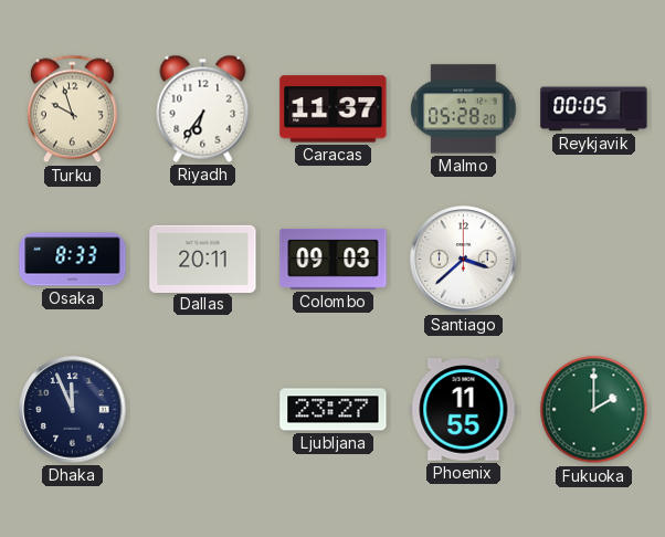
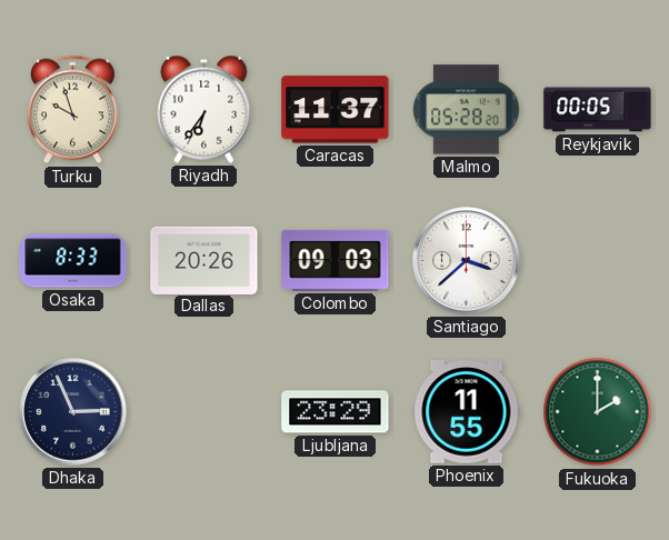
Dallas: 20:11 -> 20:26 (204, 260)
Dhaka: 11:56 -> 2:56 (73, 412)
Ljubljana: 23:27 -> 23:29 (336, 412)
